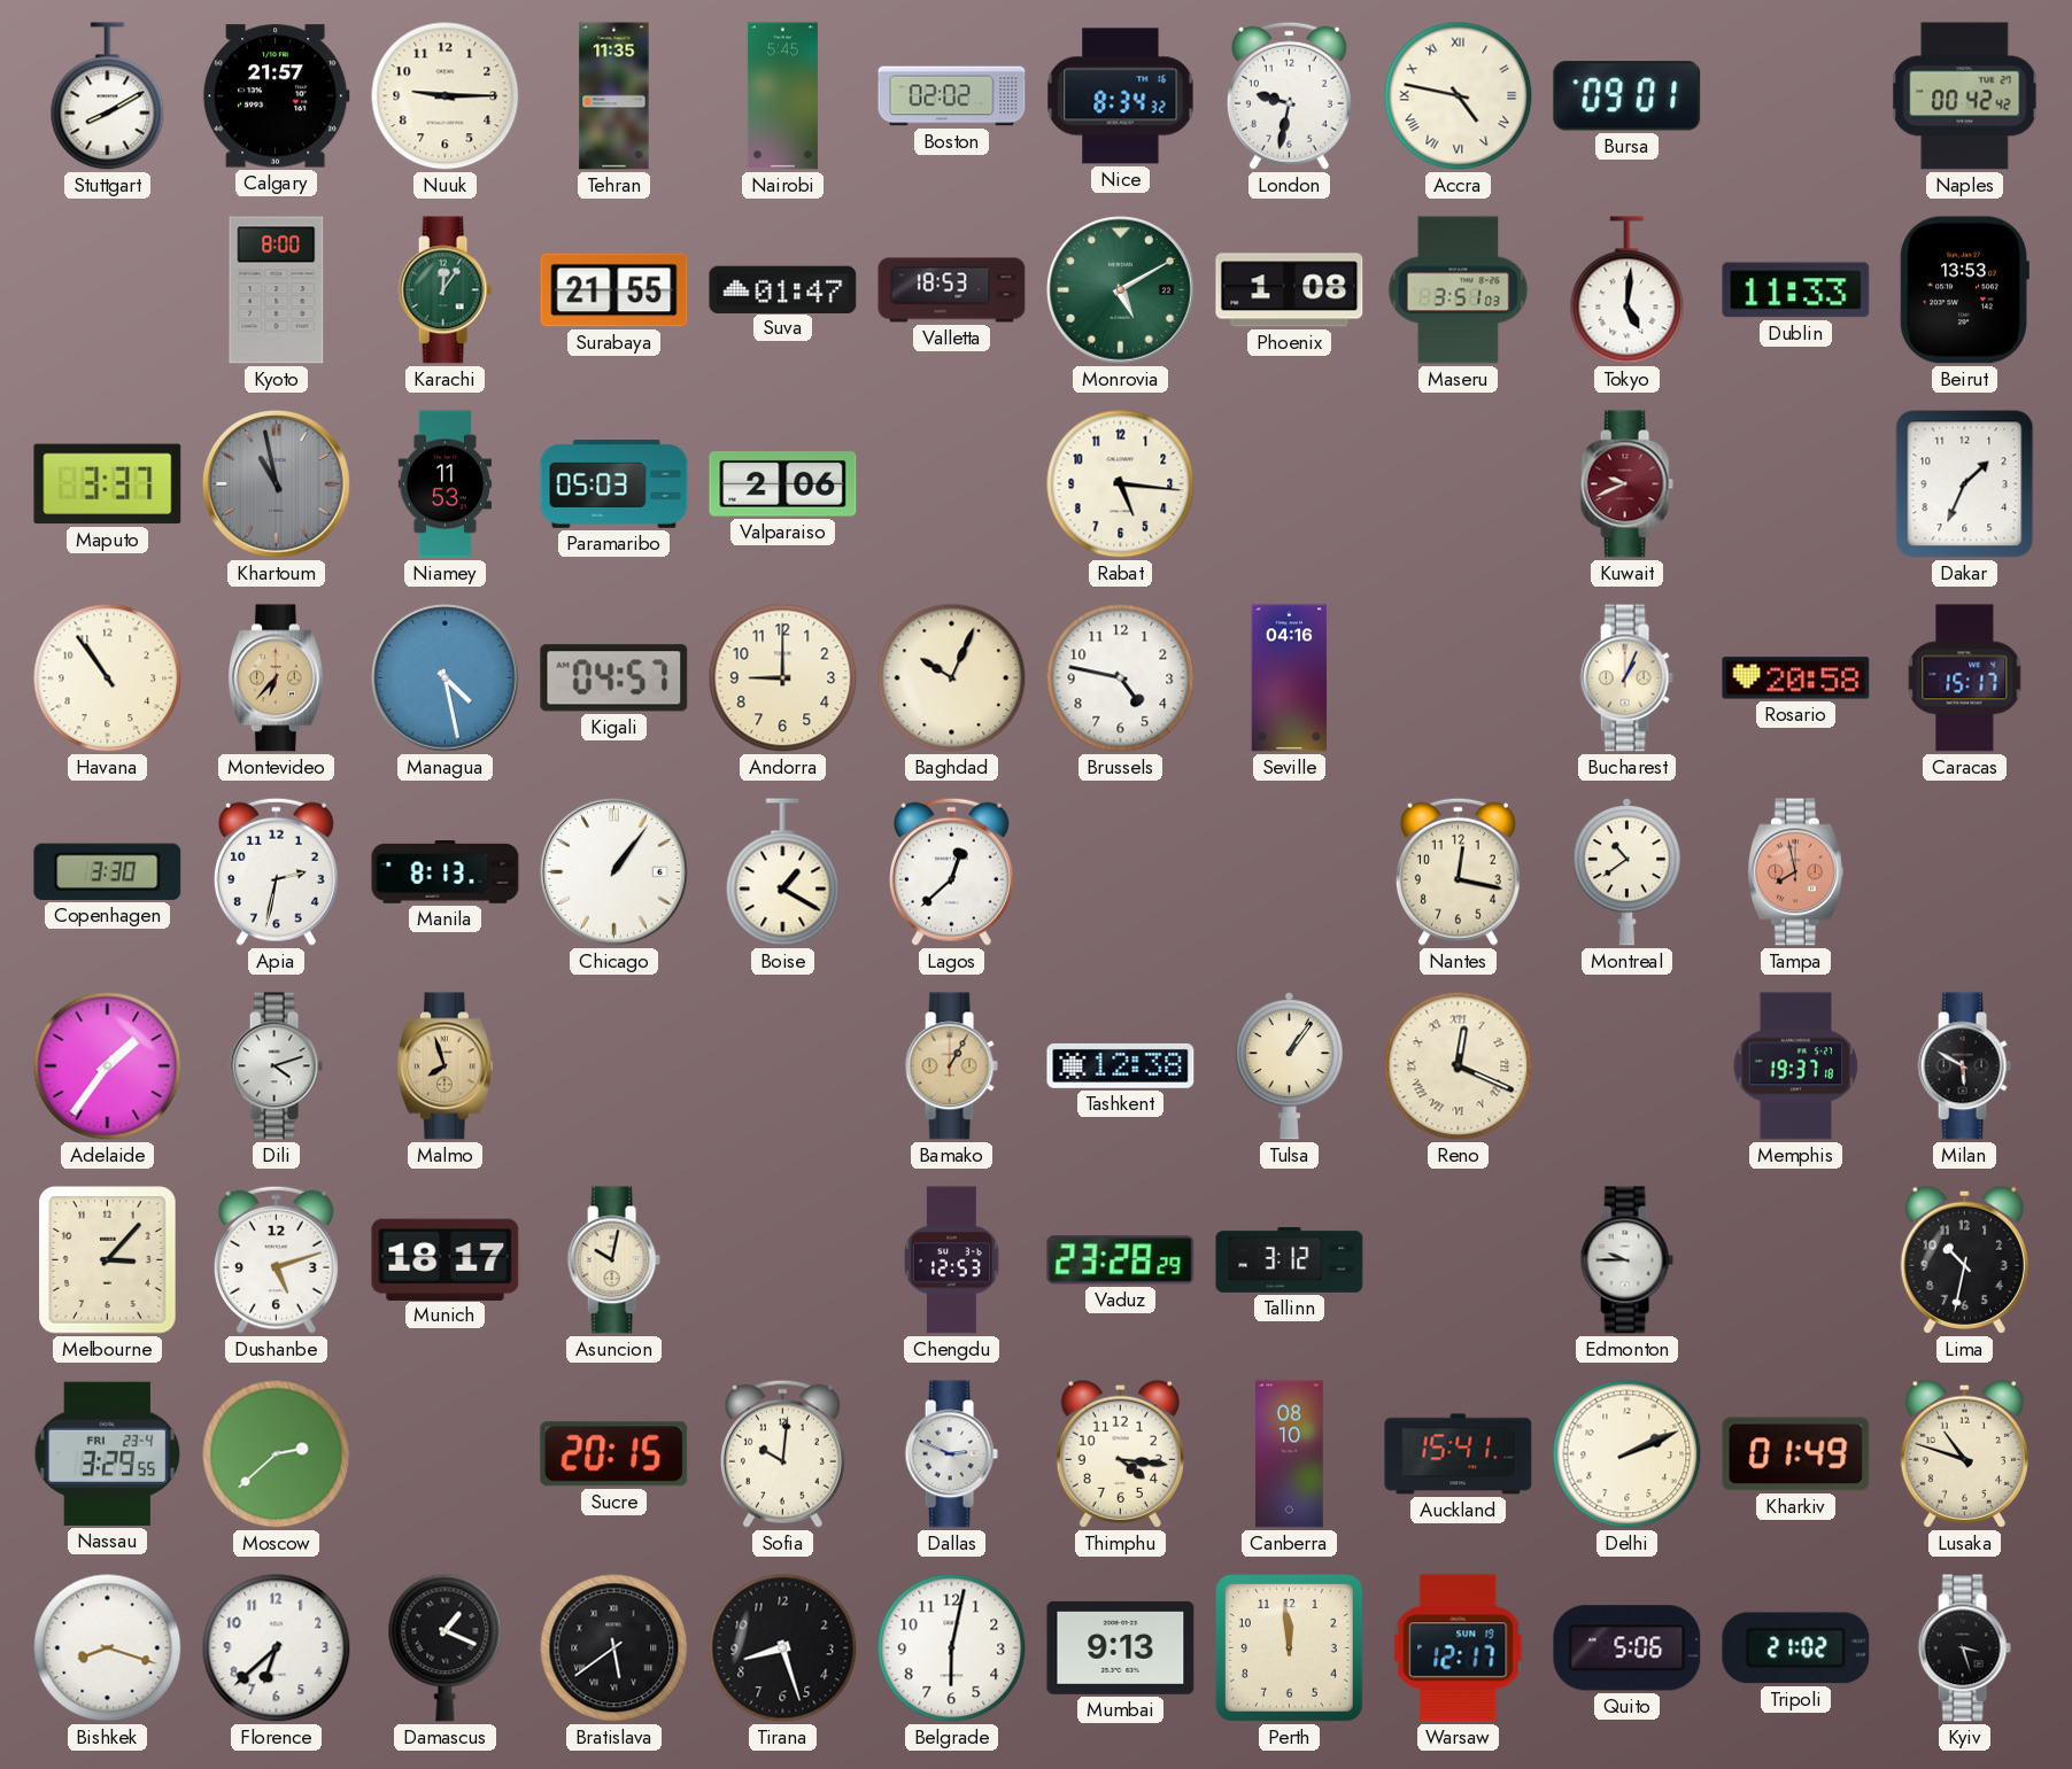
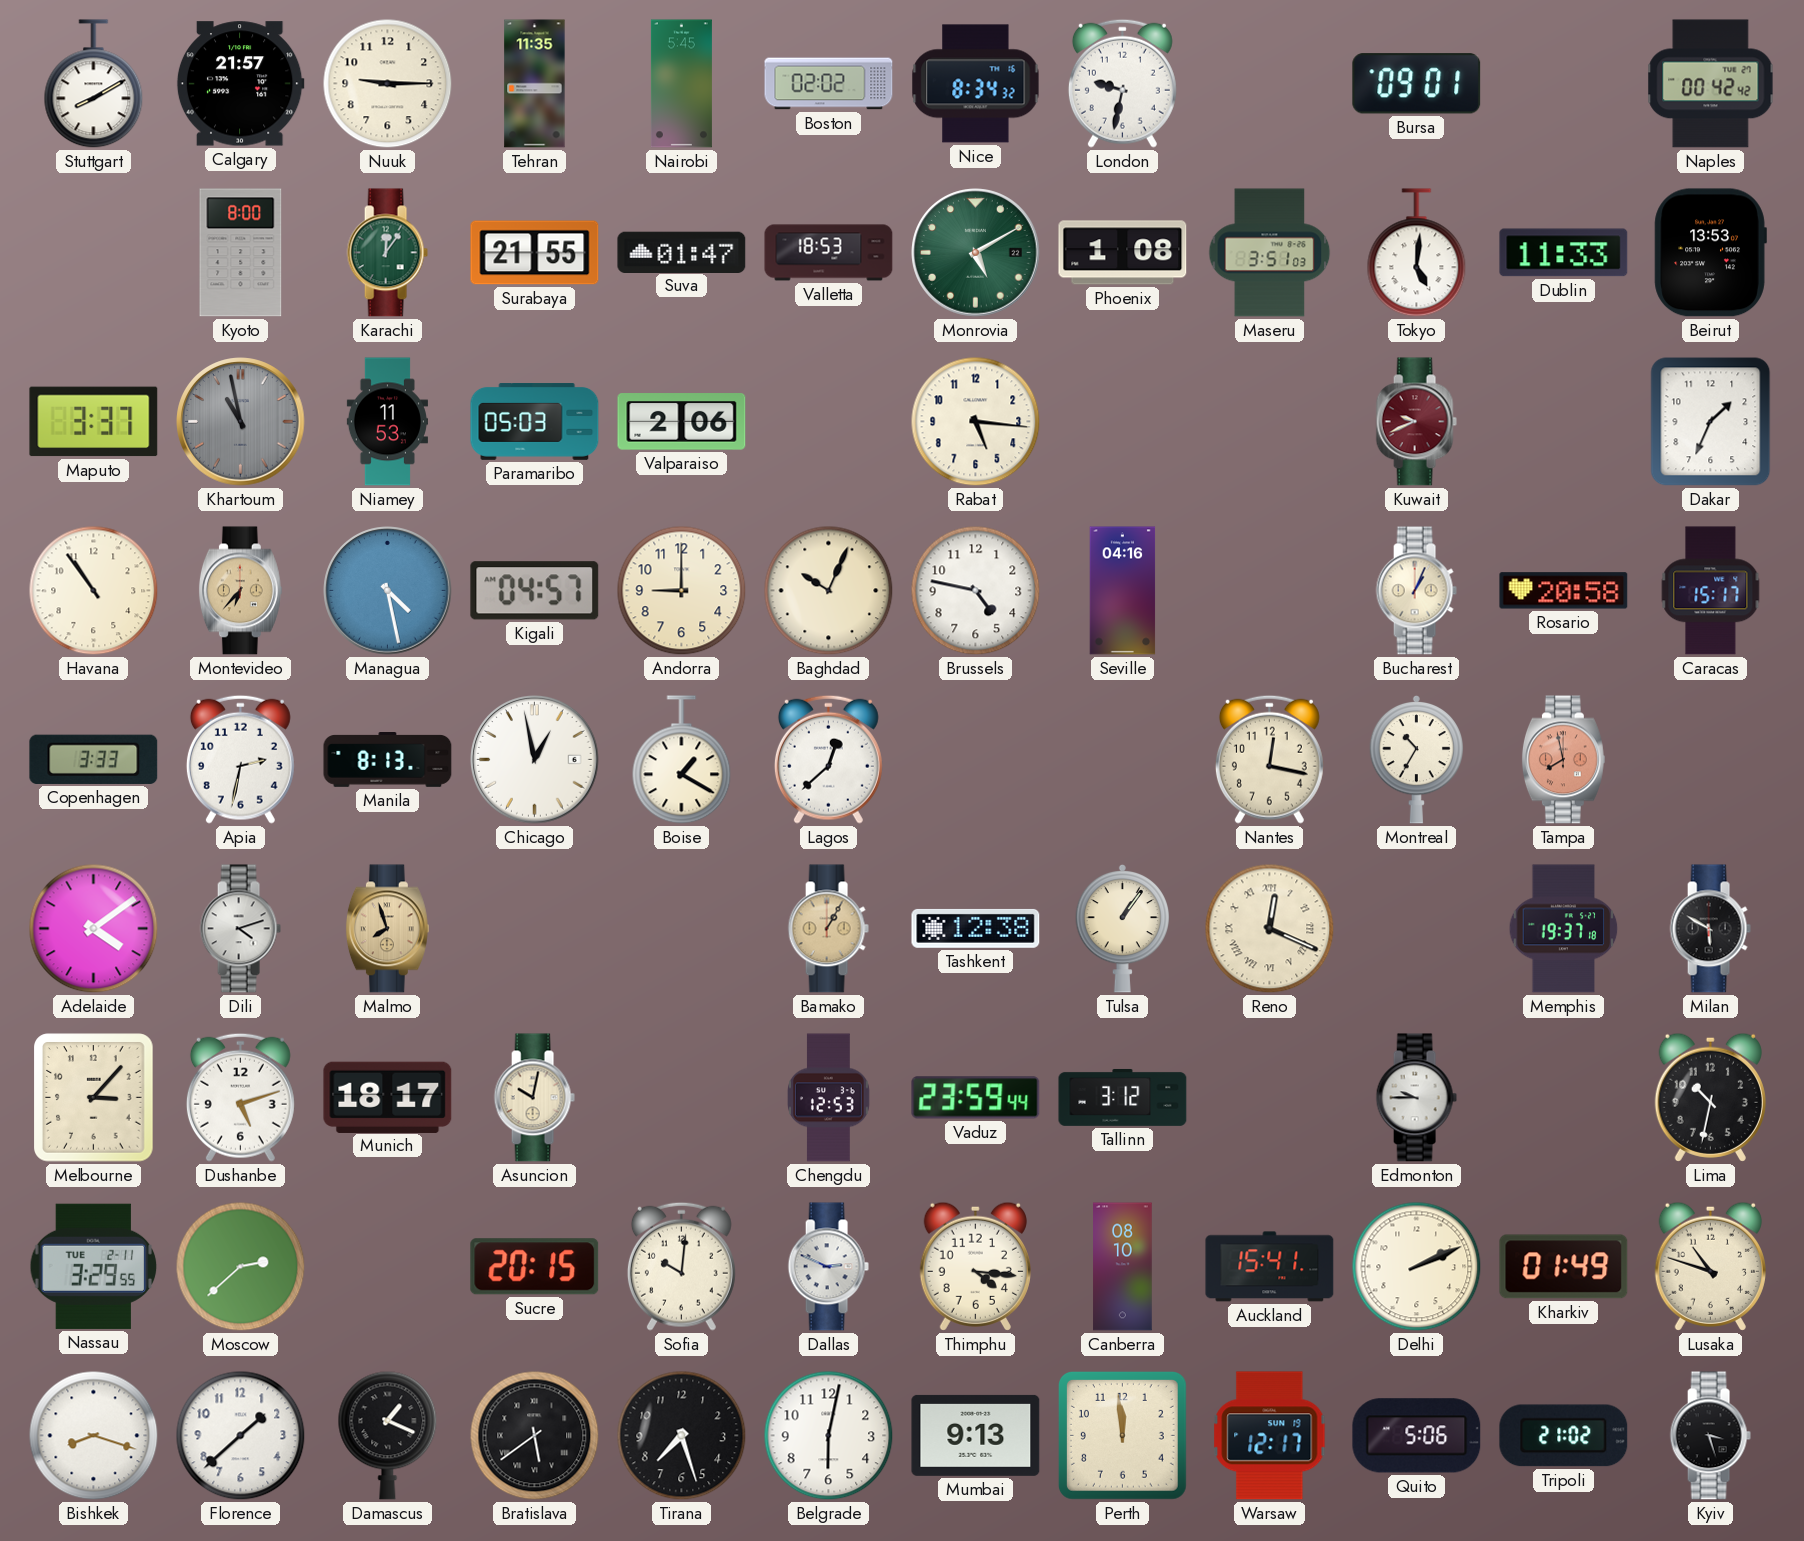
Accra: 4:47 -> none (1459, 96)
Copenhagen: 3:30 -> 3:33 (94, 759)
Chicago: 1:06 -> 12:58 (535, 760)
Montreal: 10:39 -> 10:35 (1416, 759)
Adelaide: 1:36 -> 4:09 (94, 929)
Vaduz: 23:28 -> 23:59 (976, 1098)
Nassau date: FRI 23-4 -> TUE 2-11 (94, 1266)
Florence: 6:38 -> 1:38 (241, 1436)
Tirana: 8:27 -> 7:27 (682, 1436)
